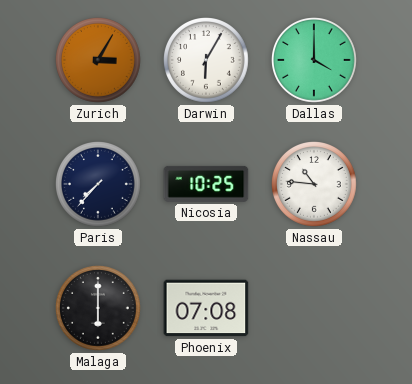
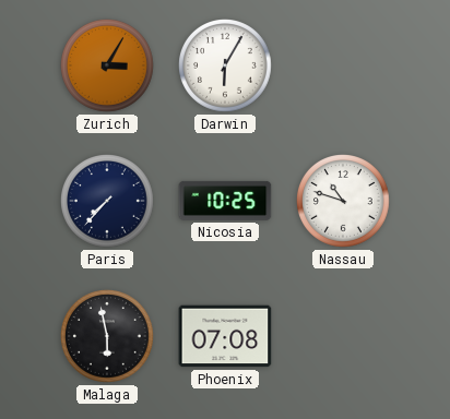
Dallas: 4:00 -> none (315, 61)
Nassau: 10:46 -> 10:48 (344, 202)
Malaga: 6:00 -> 5:58 (108, 337)
